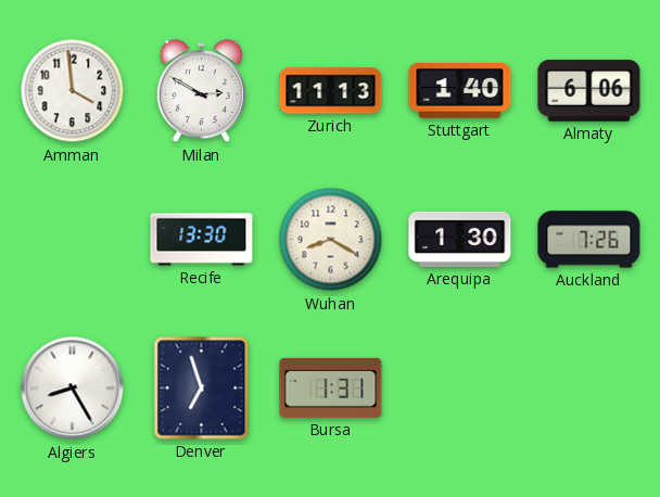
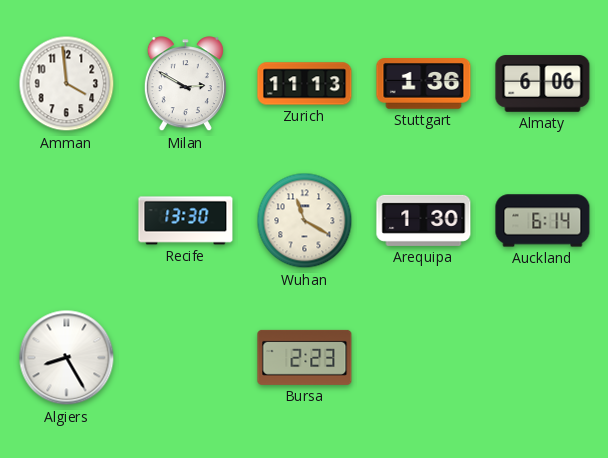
Stuttgart: 1:40 -> 1:36 (424, 84)
Wuhan: 8:20 -> 11:20 (305, 221)
Auckland: 7:26 -> 6:14 (543, 221)
Denver: 6:57 -> none (202, 388)
Bursa: 1:31 -> 2:23 (305, 357)
